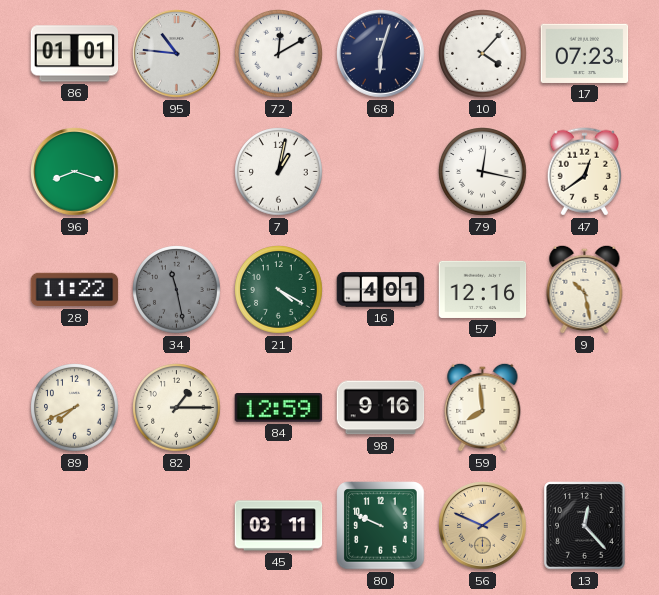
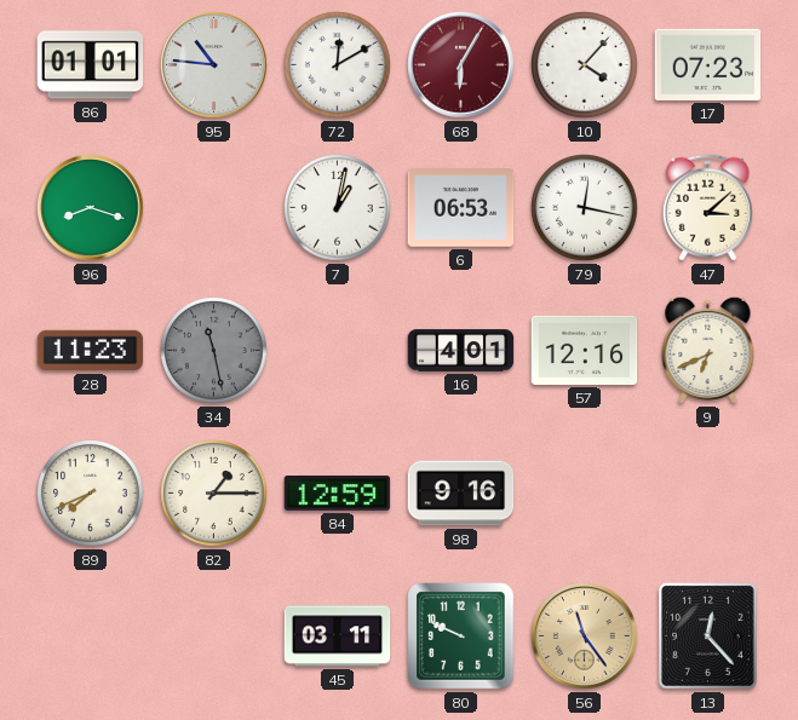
68: 6:03 -> 6:05 (461, 65)
68 dial: navy -> burgundy (461, 65)
6: none -> 06:53 (461, 208)
47: 12:39 -> 3:08 (707, 208)
28: 11:22 -> 11:23 (91, 351)
21: 4:20 -> none (279, 290)
9: 10:28 -> 6:41 (708, 350)
59: 7:59 -> none (483, 407)
56: 1:49 -> 11:24 (585, 637)
